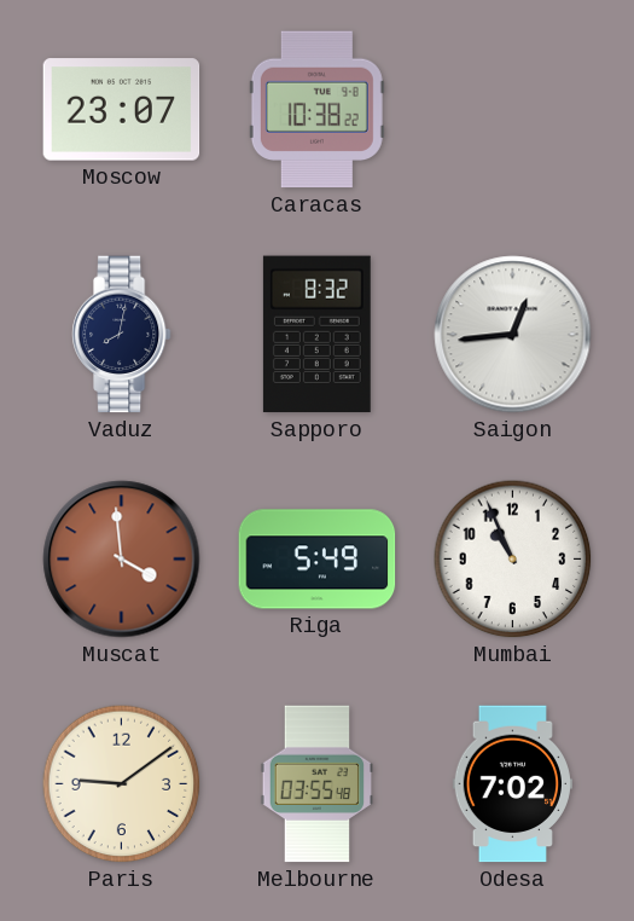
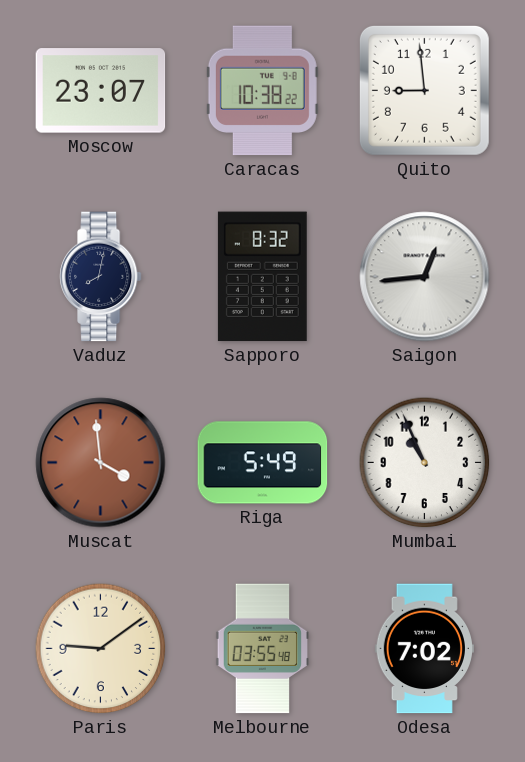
Quito: none -> 8:59 (424, 90)
